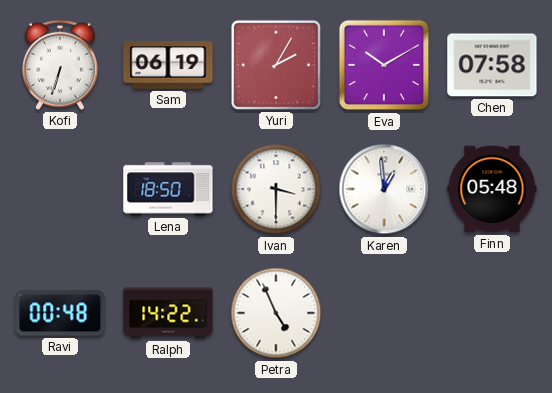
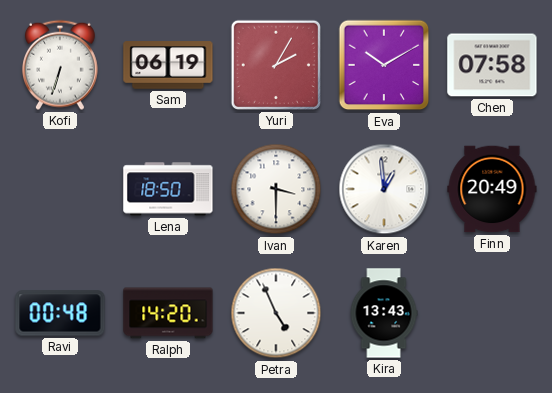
Finn: 05:48 -> 20:49 (492, 189)
Ralph: 14:22 -> 14:20 (168, 313)
Kira: none -> 13:43 (384, 313)
